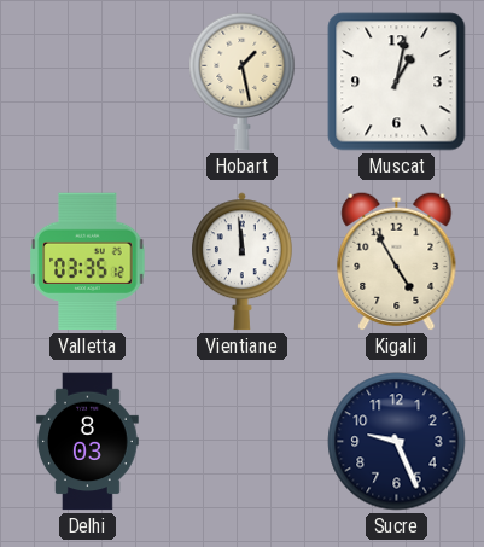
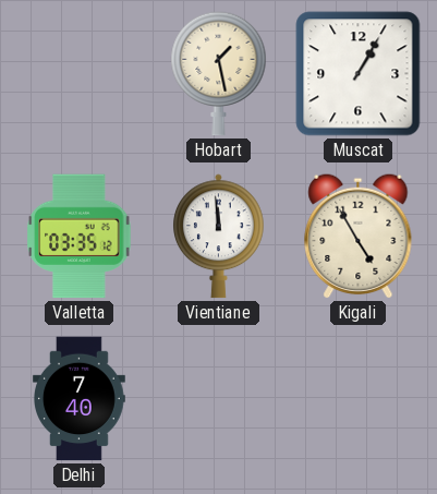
Muscat: 1:02 -> 1:05 (359, 74)
Delhi: 8:03 -> 7:40 (80, 399)
Sucre: 9:26 -> none (397, 442)
